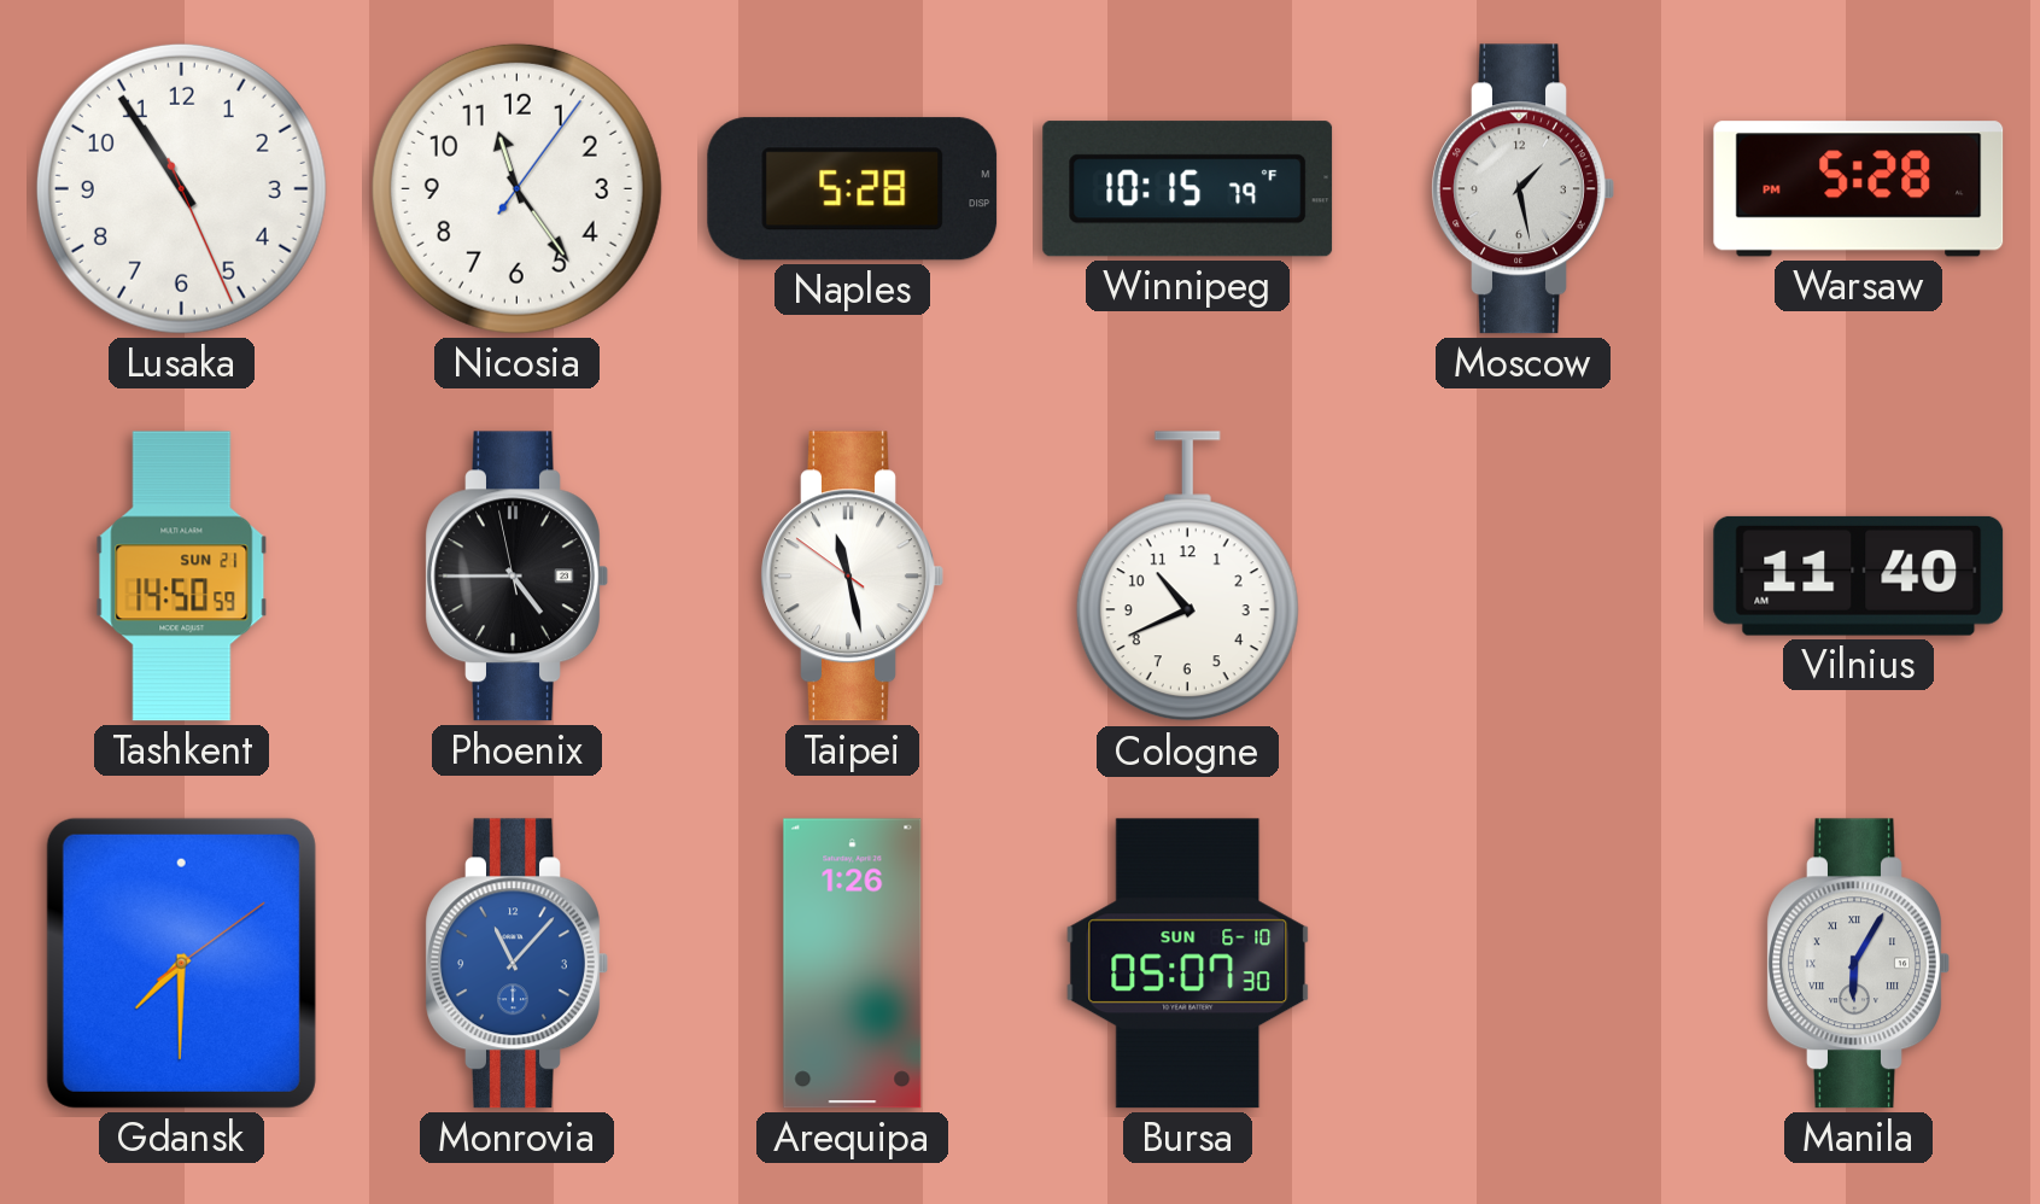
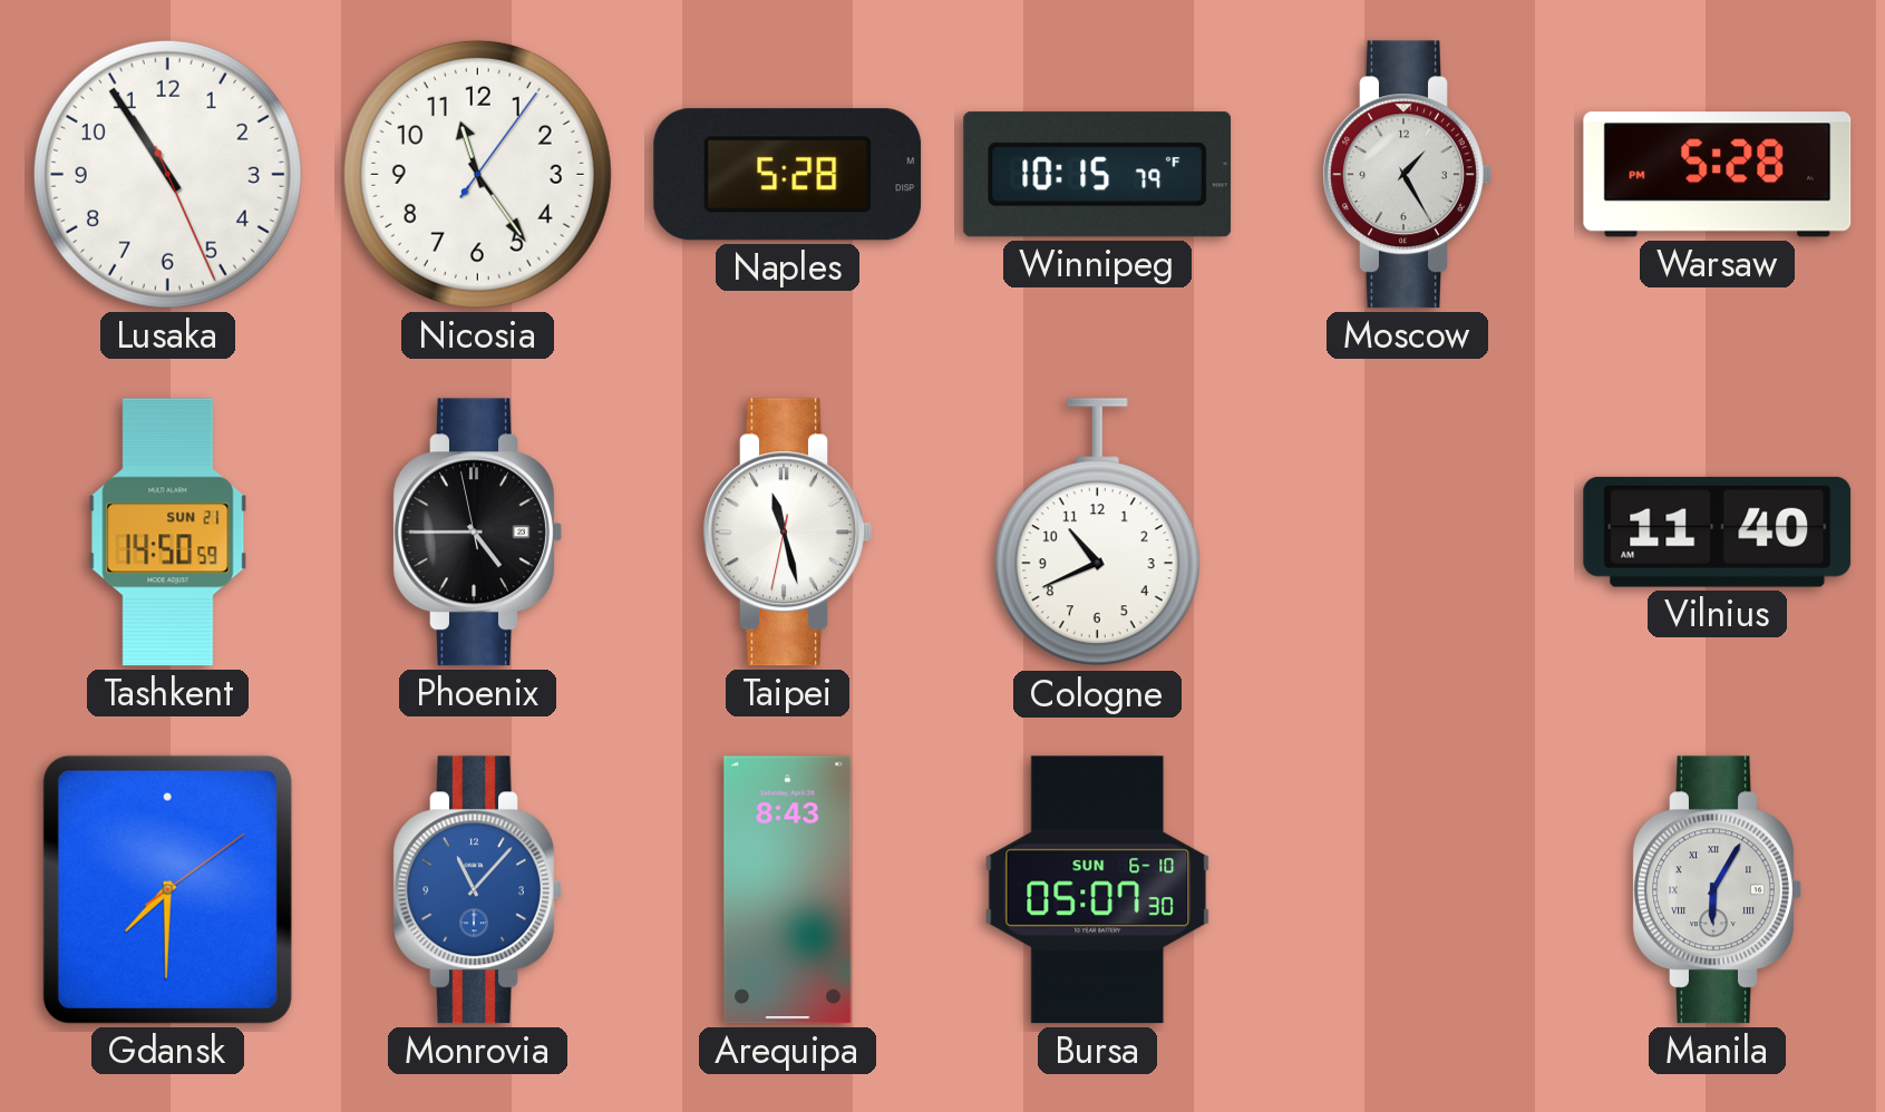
Moscow: 1:28 -> 1:25 (1407, 175)
Taipei: 11:27:51 -> 11:27:32 (787, 533)
Arequipa: 1:26 -> 8:43 (788, 890)
